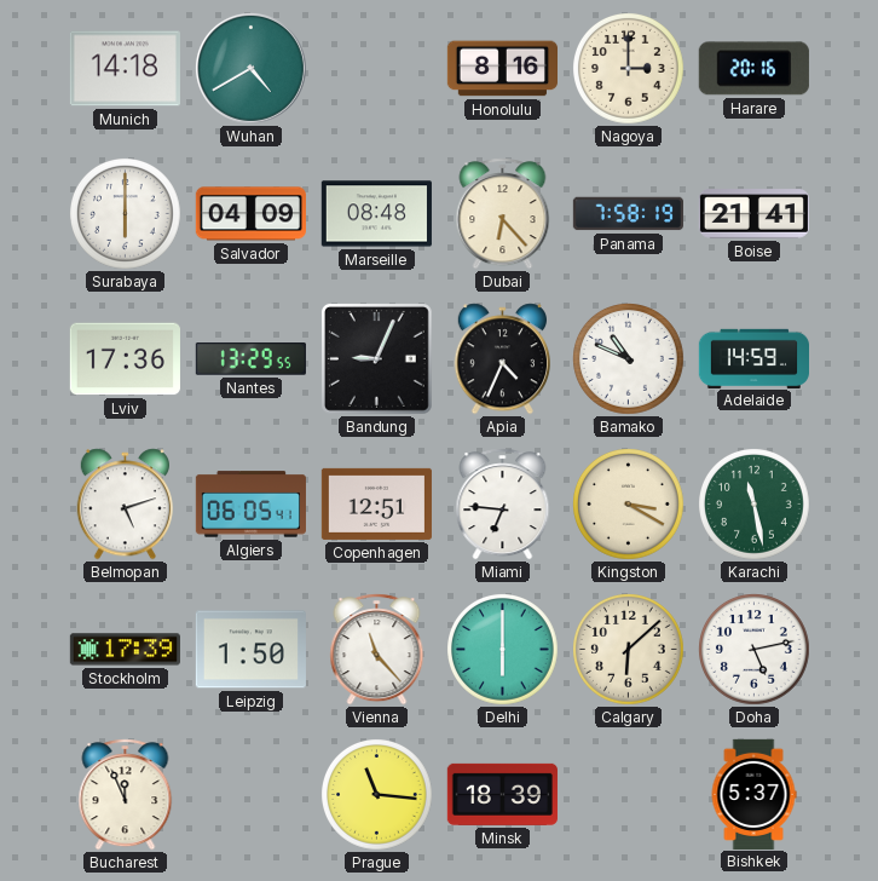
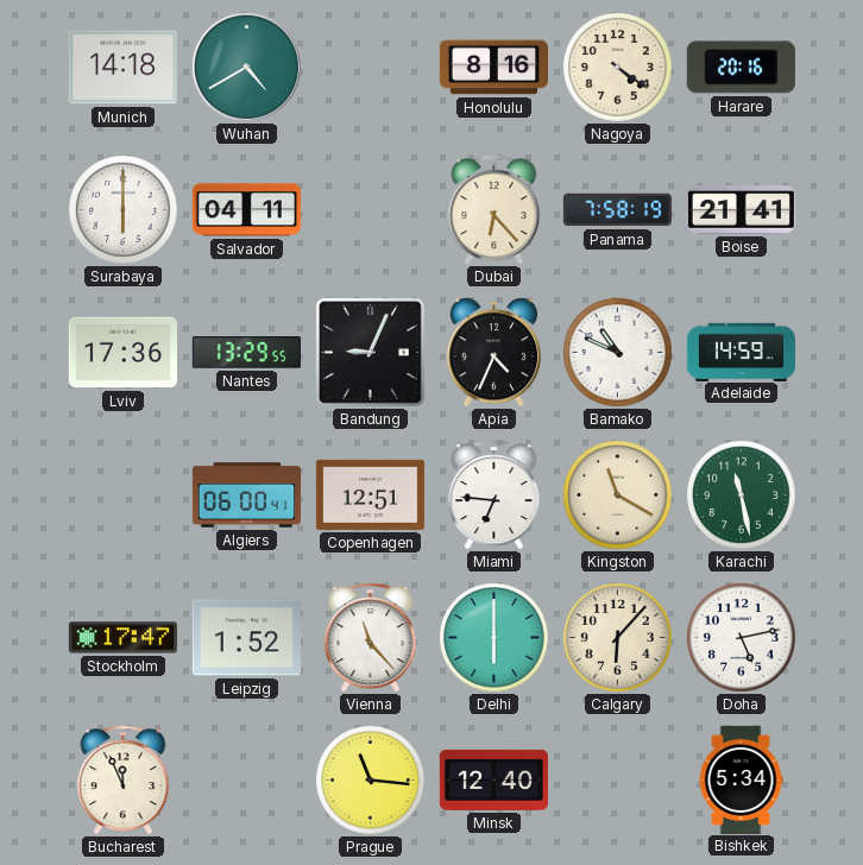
Nagoya: 3:00 -> 4:21 (618, 68)
Salvador: 04:09 -> 04:11 (246, 210)
Marseille: 08:48 -> none (376, 214)
Belmopan: 5:12 -> none (125, 505)
Algiers: 06:05 -> 06:00 (246, 495)
Kingston: 3:20 -> 11:20 (618, 495)
Stockholm: 17:39 -> 17:47 (122, 638)
Leipzig: 1:50 -> 1:52 (246, 638)
Calgary: 6:08 -> 6:07 (618, 638)
Minsk: 18:39 -> 12:40 (493, 779)
Bishkek: 5:37 -> 5:34 (741, 779)
